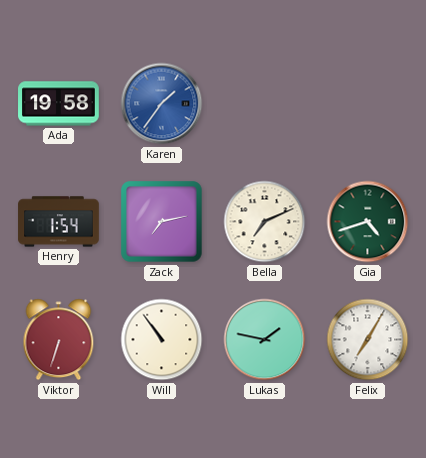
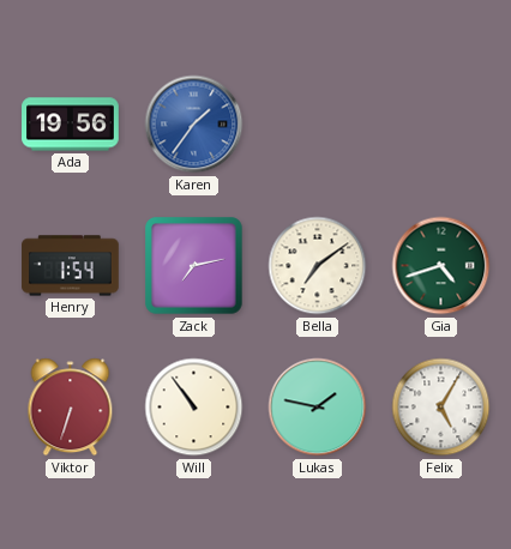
Ada: 19:58 -> 19:56 (71, 125)
Bella: 7:11 -> 7:09 (318, 266)
Felix: 7:05 -> 5:05 (441, 408)
